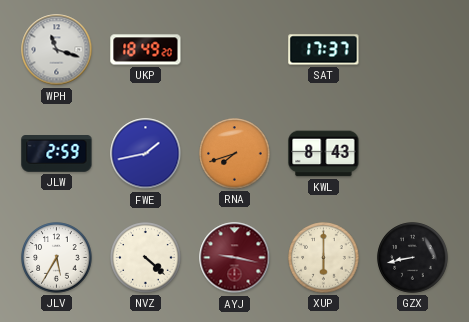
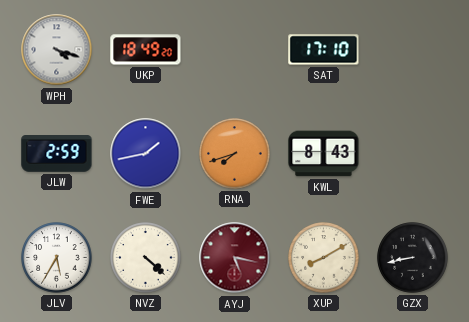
WPH: 11:18 -> 4:18 (57, 50)
SAT: 17:37 -> 17:10 (324, 50)
AYJ: 9:17 -> 5:17 (235, 258)
XUP: 6:00 -> 8:10 (324, 258)
